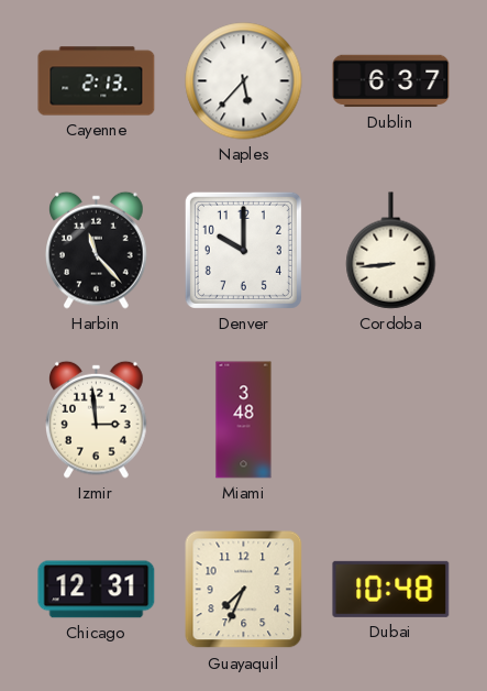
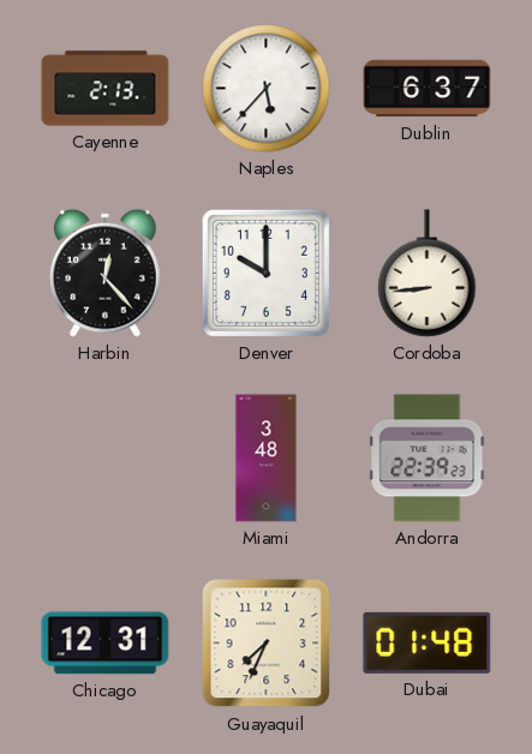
Harbin: 11:23 -> 12:23 (106, 273)
Izmir: 2:59 -> none (97, 419)
Andorra: none -> 22:39 (428, 459)
Dubai: 10:48 -> 01:48 (428, 642)
